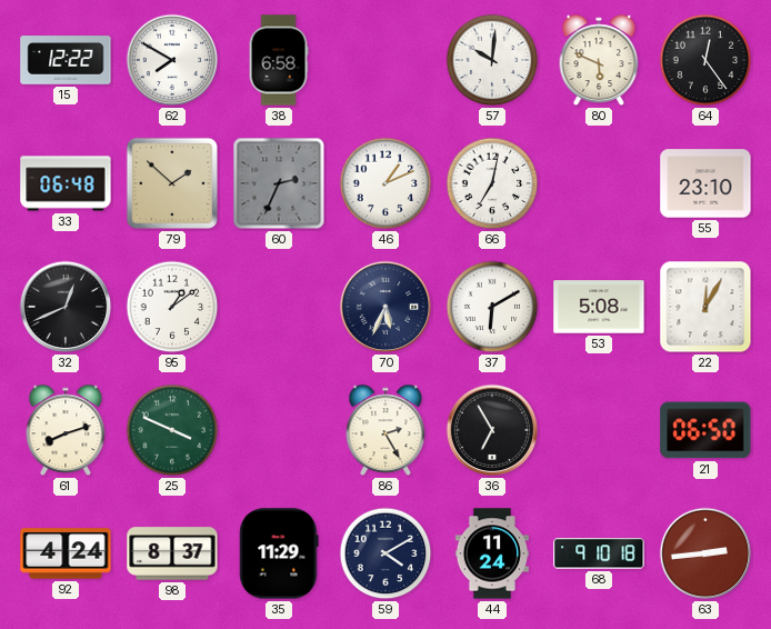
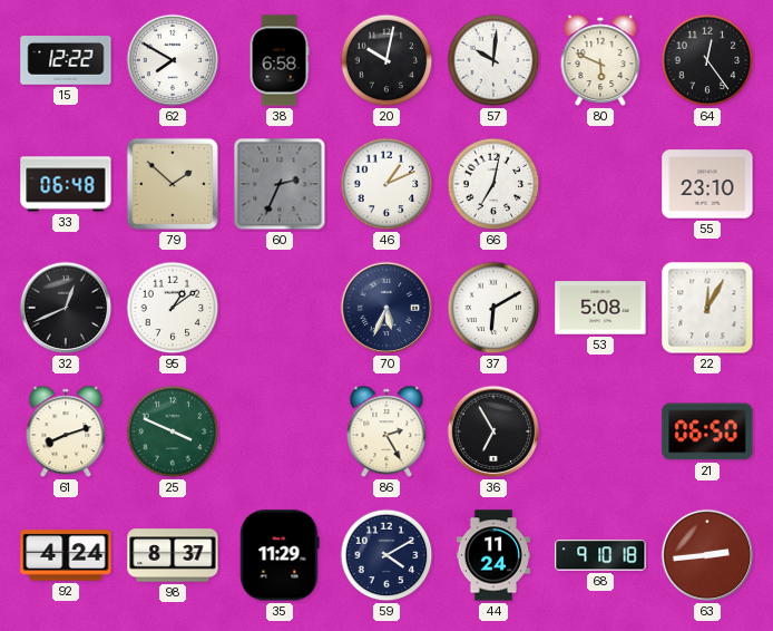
20: none -> 10:02 (387, 60)
